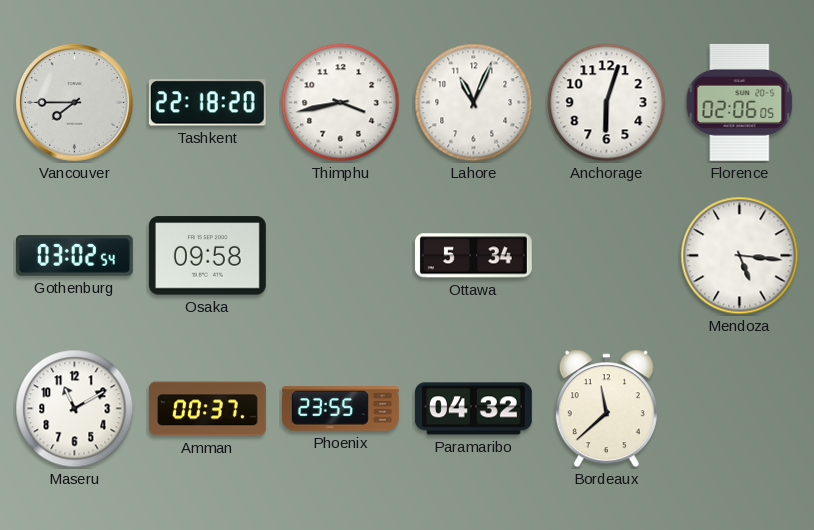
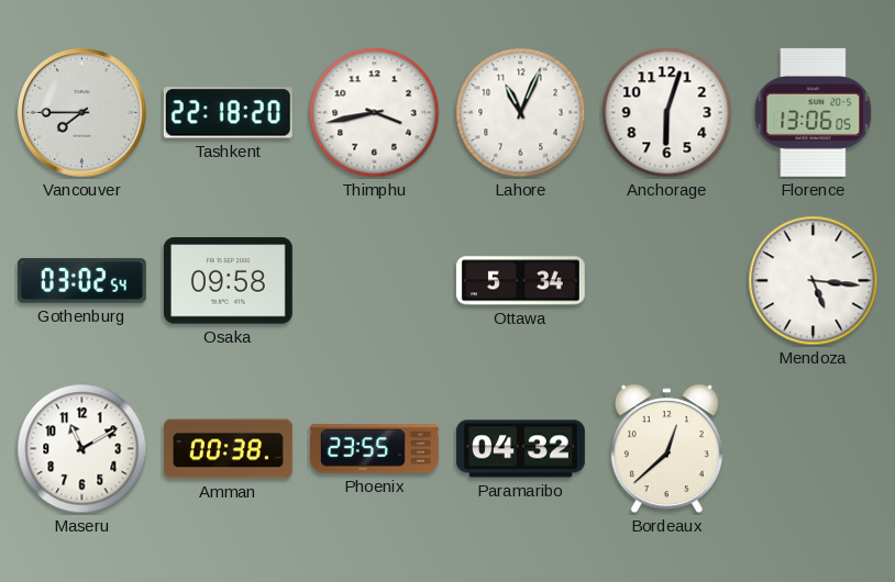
Florence: 02:06 -> 13:06 (814, 112)
Amman: 00:37 -> 00:38 (228, 449)
Bordeaux: 11:38 -> 12:38 (666, 449)
